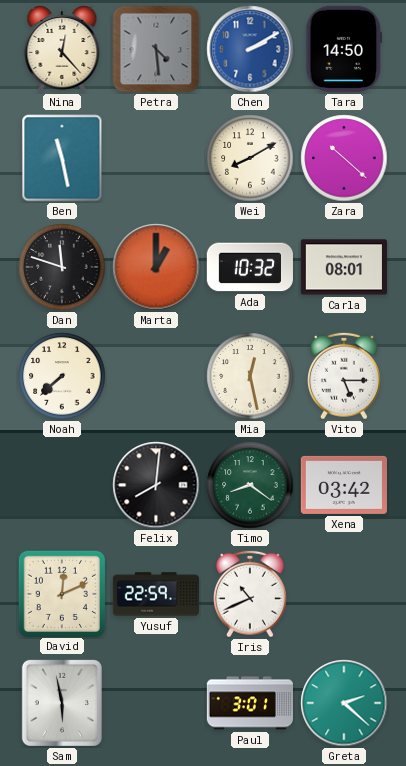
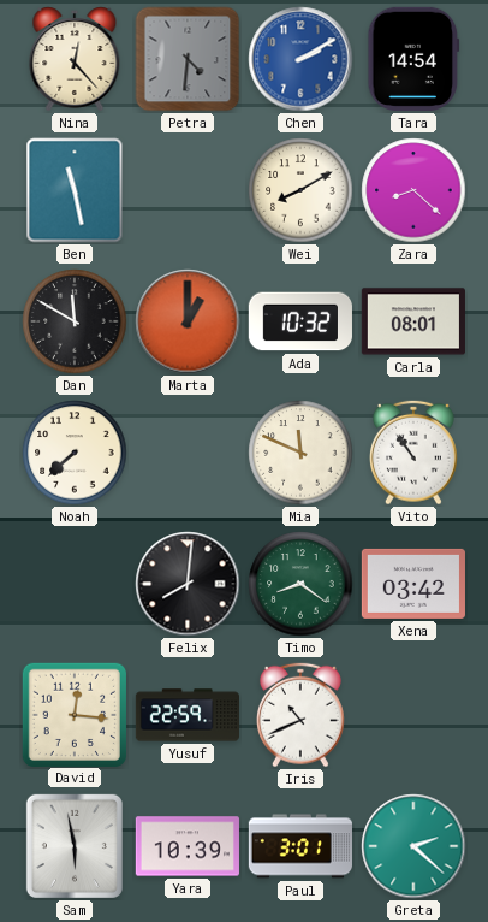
Petra: 4:29 -> 4:31 (188, 59)
Tara: 14:50 -> 14:54 (413, 59)
Zara: 10:22 -> 8:22 (413, 190)
Dan: 11:48 -> 11:50 (75, 321)
Mia: 12:28 -> 11:49 (300, 453)
Vito: 5:15 -> 10:54 (415, 453)
David: 12:11 -> 12:16 (73, 714)
Yara: none -> 10:39 (188, 846)
